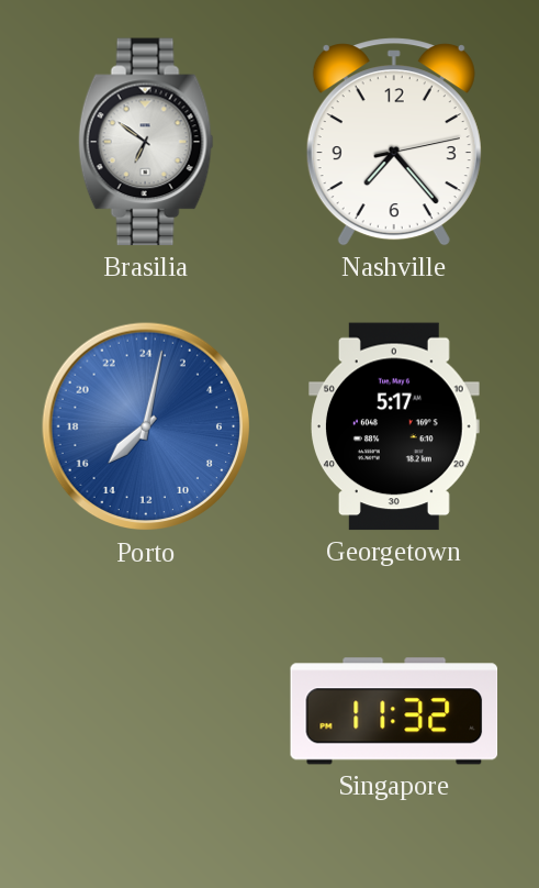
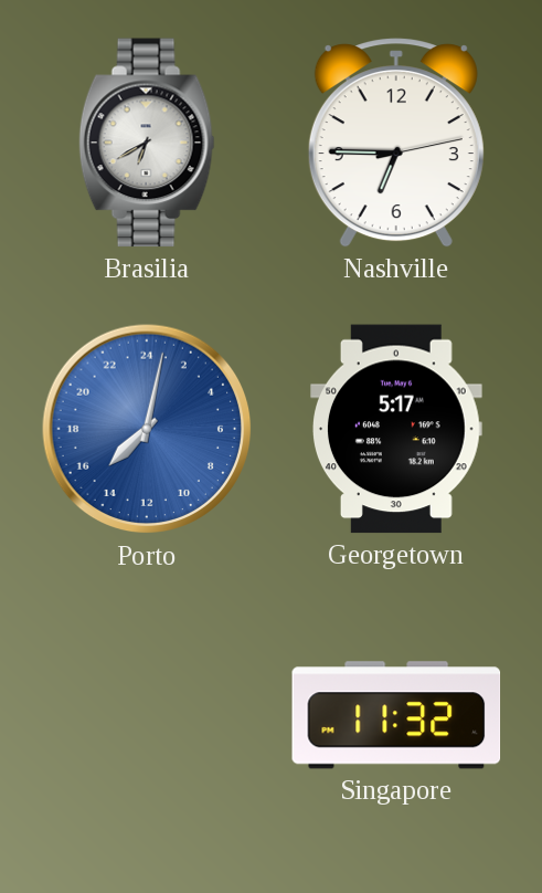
Brasilia: 6:51 -> 6:40 (147, 143)
Nashville: 7:23 -> 6:45 (396, 143)
